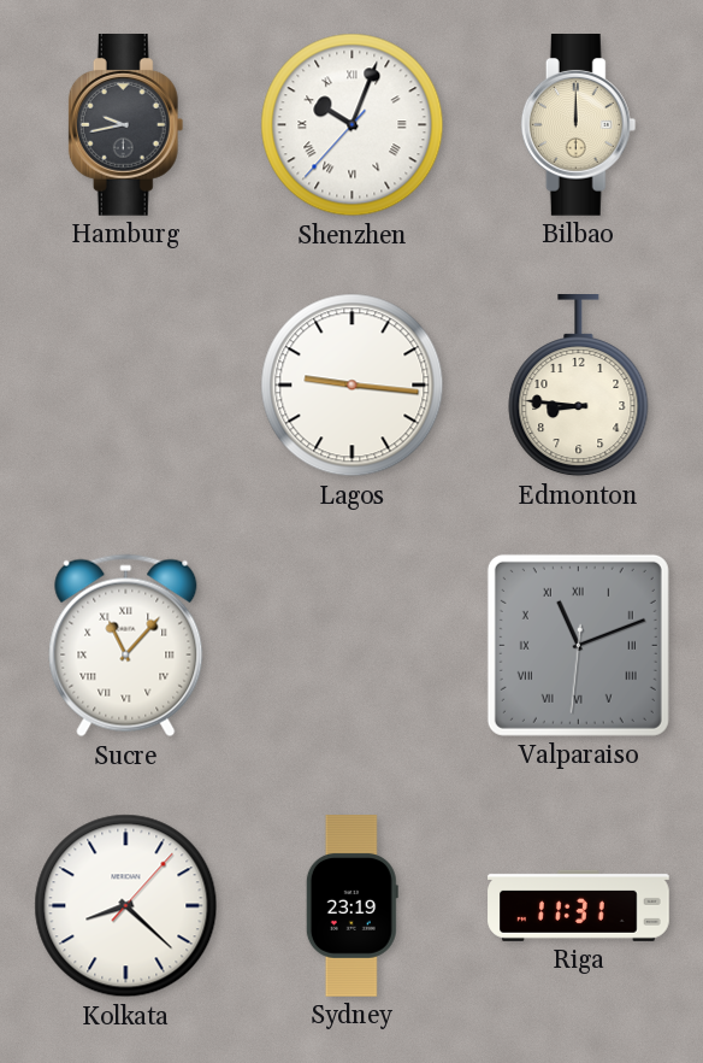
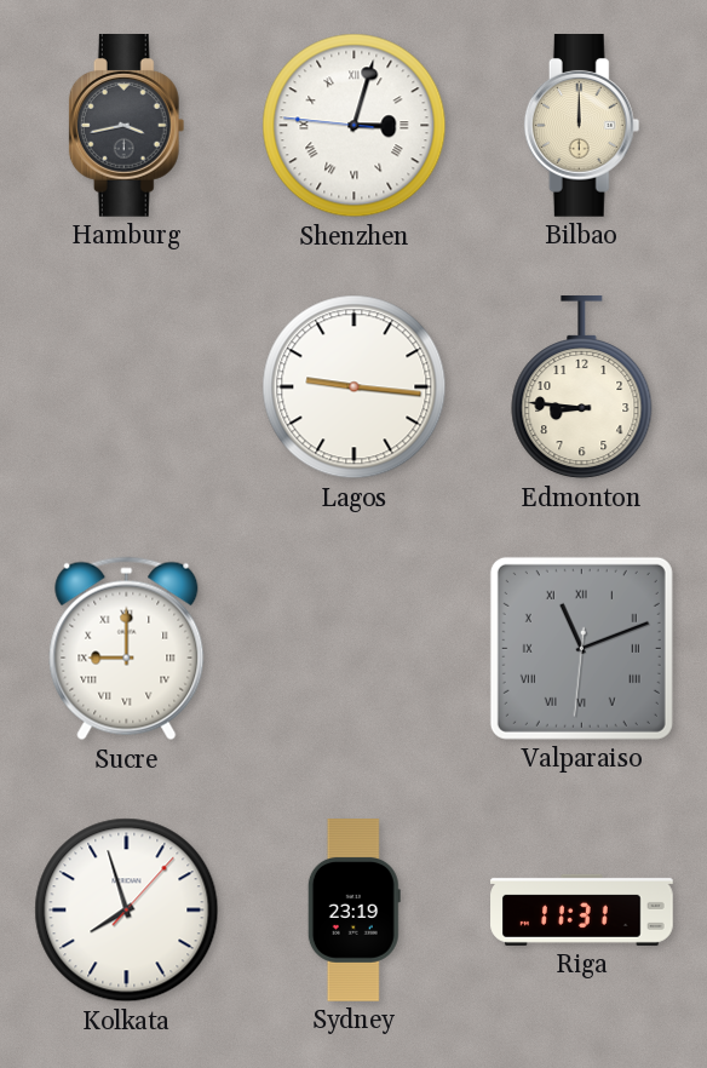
Hamburg: 9:43 -> 3:43 (127, 126)
Shenzhen: 10:03 -> 3:02 (355, 126)
Sucre: 11:07 -> 9:00 (127, 649)
Kolkata: 8:22 -> 7:57 (127, 911)
